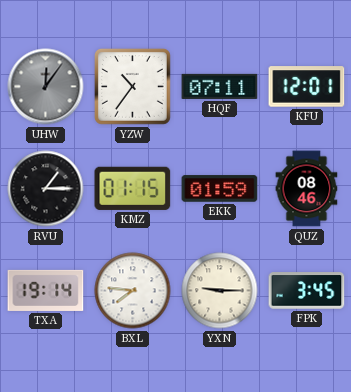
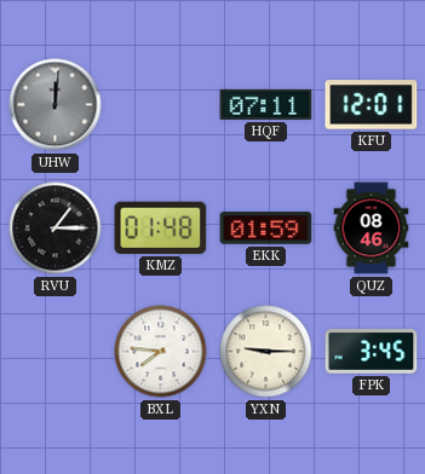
UHW: 12:06 -> 12:01 (56, 105)
YZW: 10:36 -> none (132, 86)
KMZ: 01:15 -> 01:48 (161, 227)
TXA: 19:14 -> none (46, 290)
